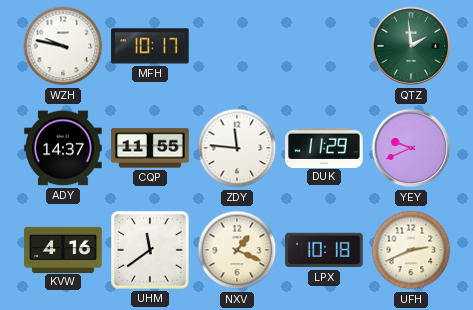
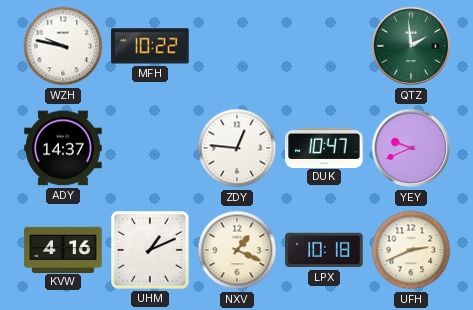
MFH: 10:17 -> 10:22 (150, 46)
CQP: 11:55 -> none (150, 148)
ZDY: 11:46 -> 12:46 (237, 148)
DUK: 11:29 -> 10:47 (324, 147)
UHM: 11:39 -> 1:11 (150, 250)
